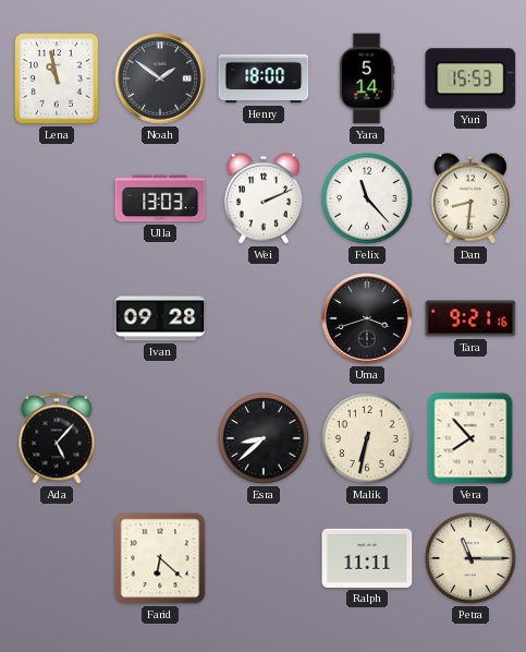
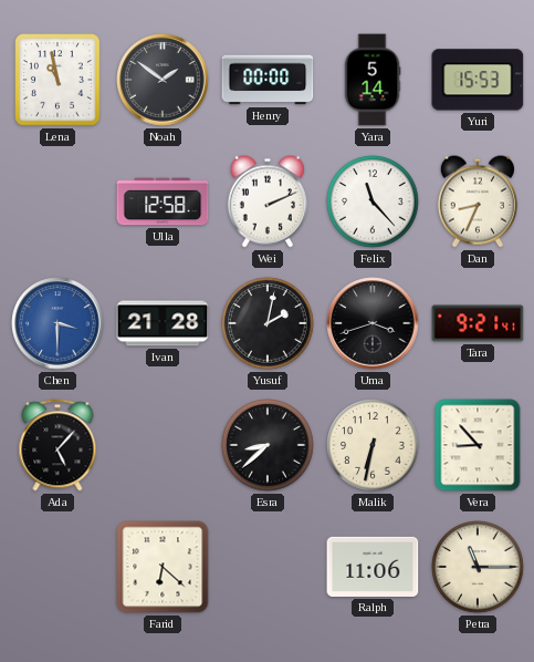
Henry: 18:00 -> 00:00 (268, 80)
Ulla: 13:03 -> 12:58 (163, 201)
Dan: 8:31 -> 8:34 (478, 201)
Chen: none -> 3:30 (57, 323)
Ivan: 09:28 -> 21:28 (163, 323)
Yusuf: none -> 2:02 (268, 323)
Tara: 9:21:16 -> 9:21:41 (478, 323)
Vera: 7:53 -> 8:53 (478, 445)
Ralph: 11:11 -> 11:06 (373, 567)
